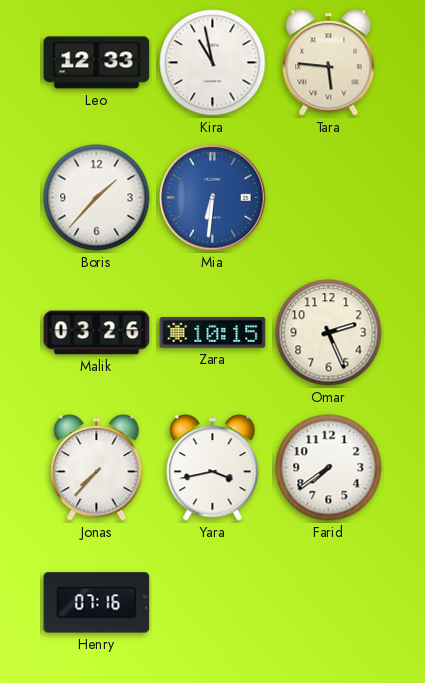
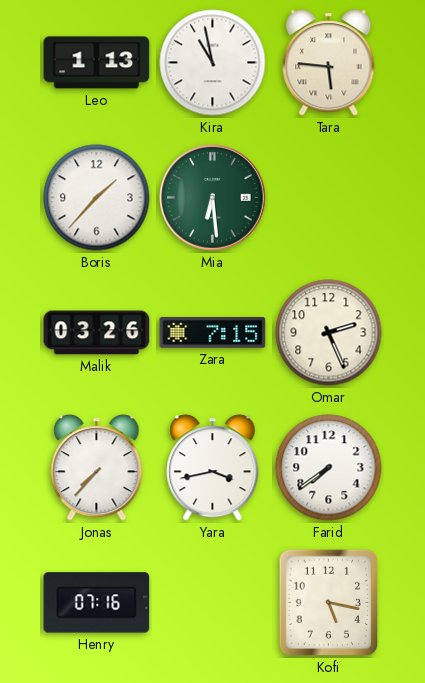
Leo: 12:33 -> 1:13 (97, 63)
Mia: 6:31 -> 6:29 (213, 198)
Mia dial: blue -> green (213, 198)
Zara: 10:15 -> 7:15 (213, 333)
Kofi: none -> 5:17 (329, 603)
